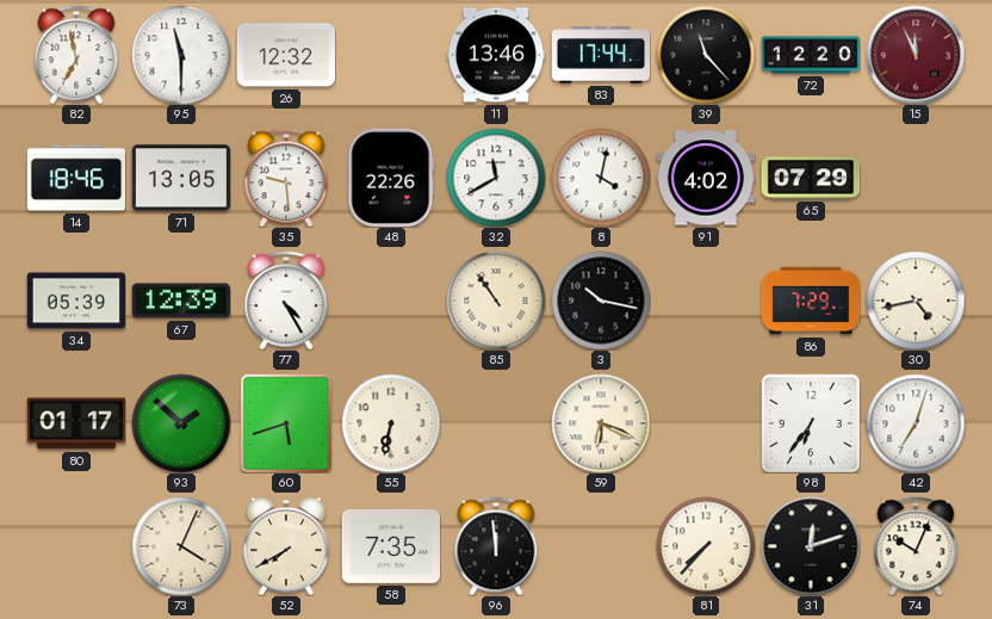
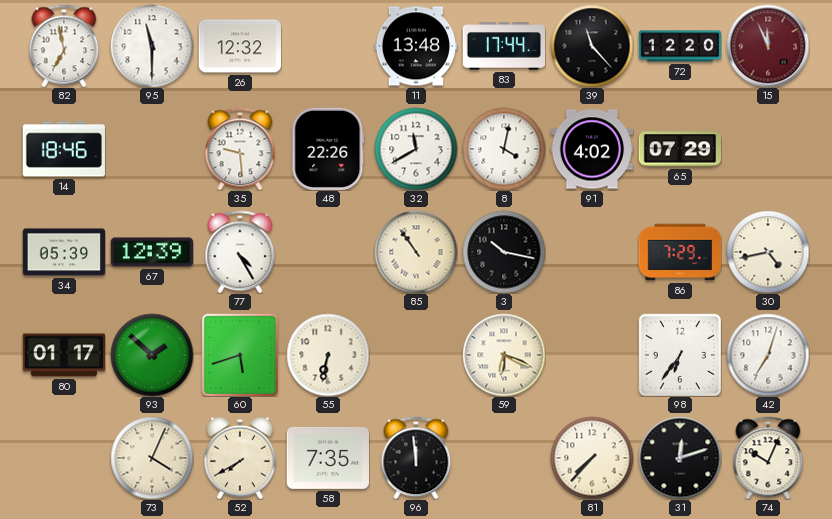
11: 13:46 -> 13:48 (415, 46)
71: 13:05 -> none (180, 178)
